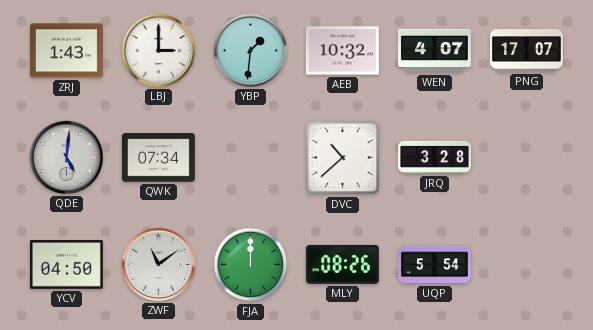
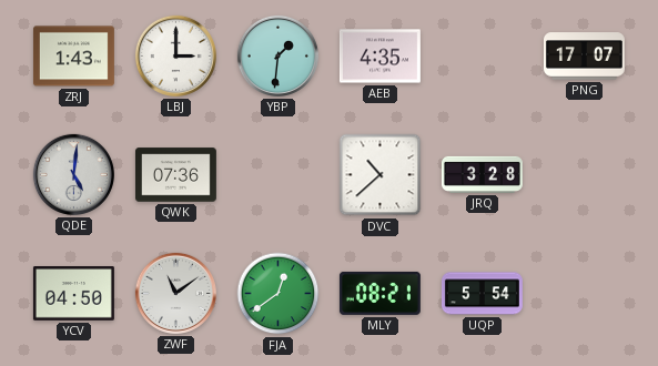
AEB: 10:32 -> 4:35 (379, 57)
WEN: 4:07 -> none (434, 51)
QWK: 07:34 -> 07:36 (175, 175)
FJA: 12:00 -> 12:39 (279, 294)
MLY: 08:26 -> 08:21 (379, 293)
